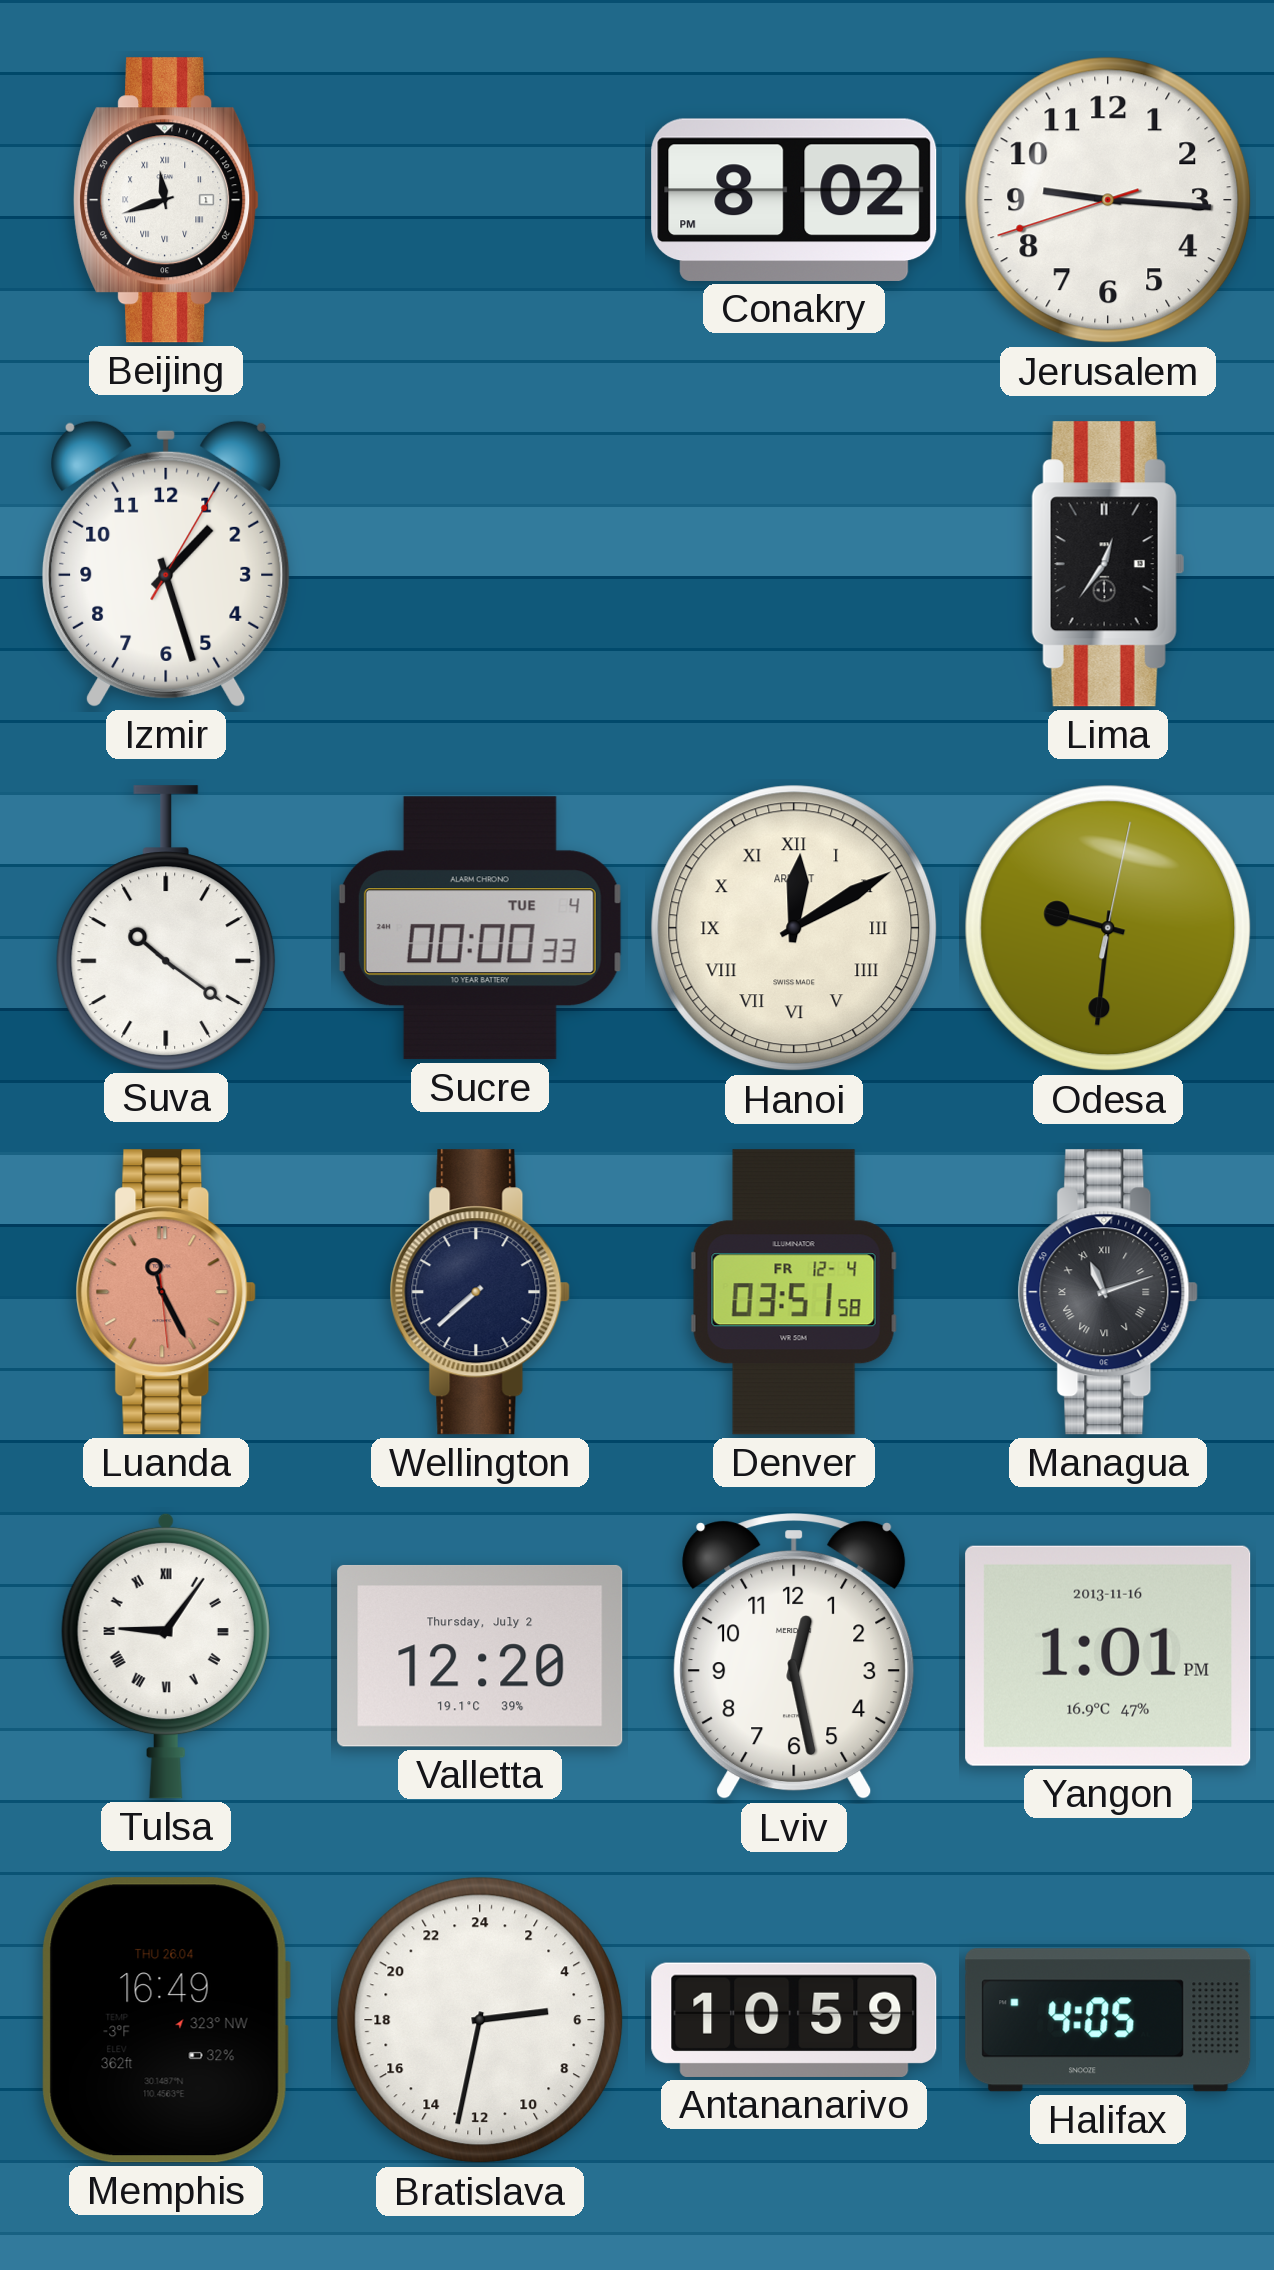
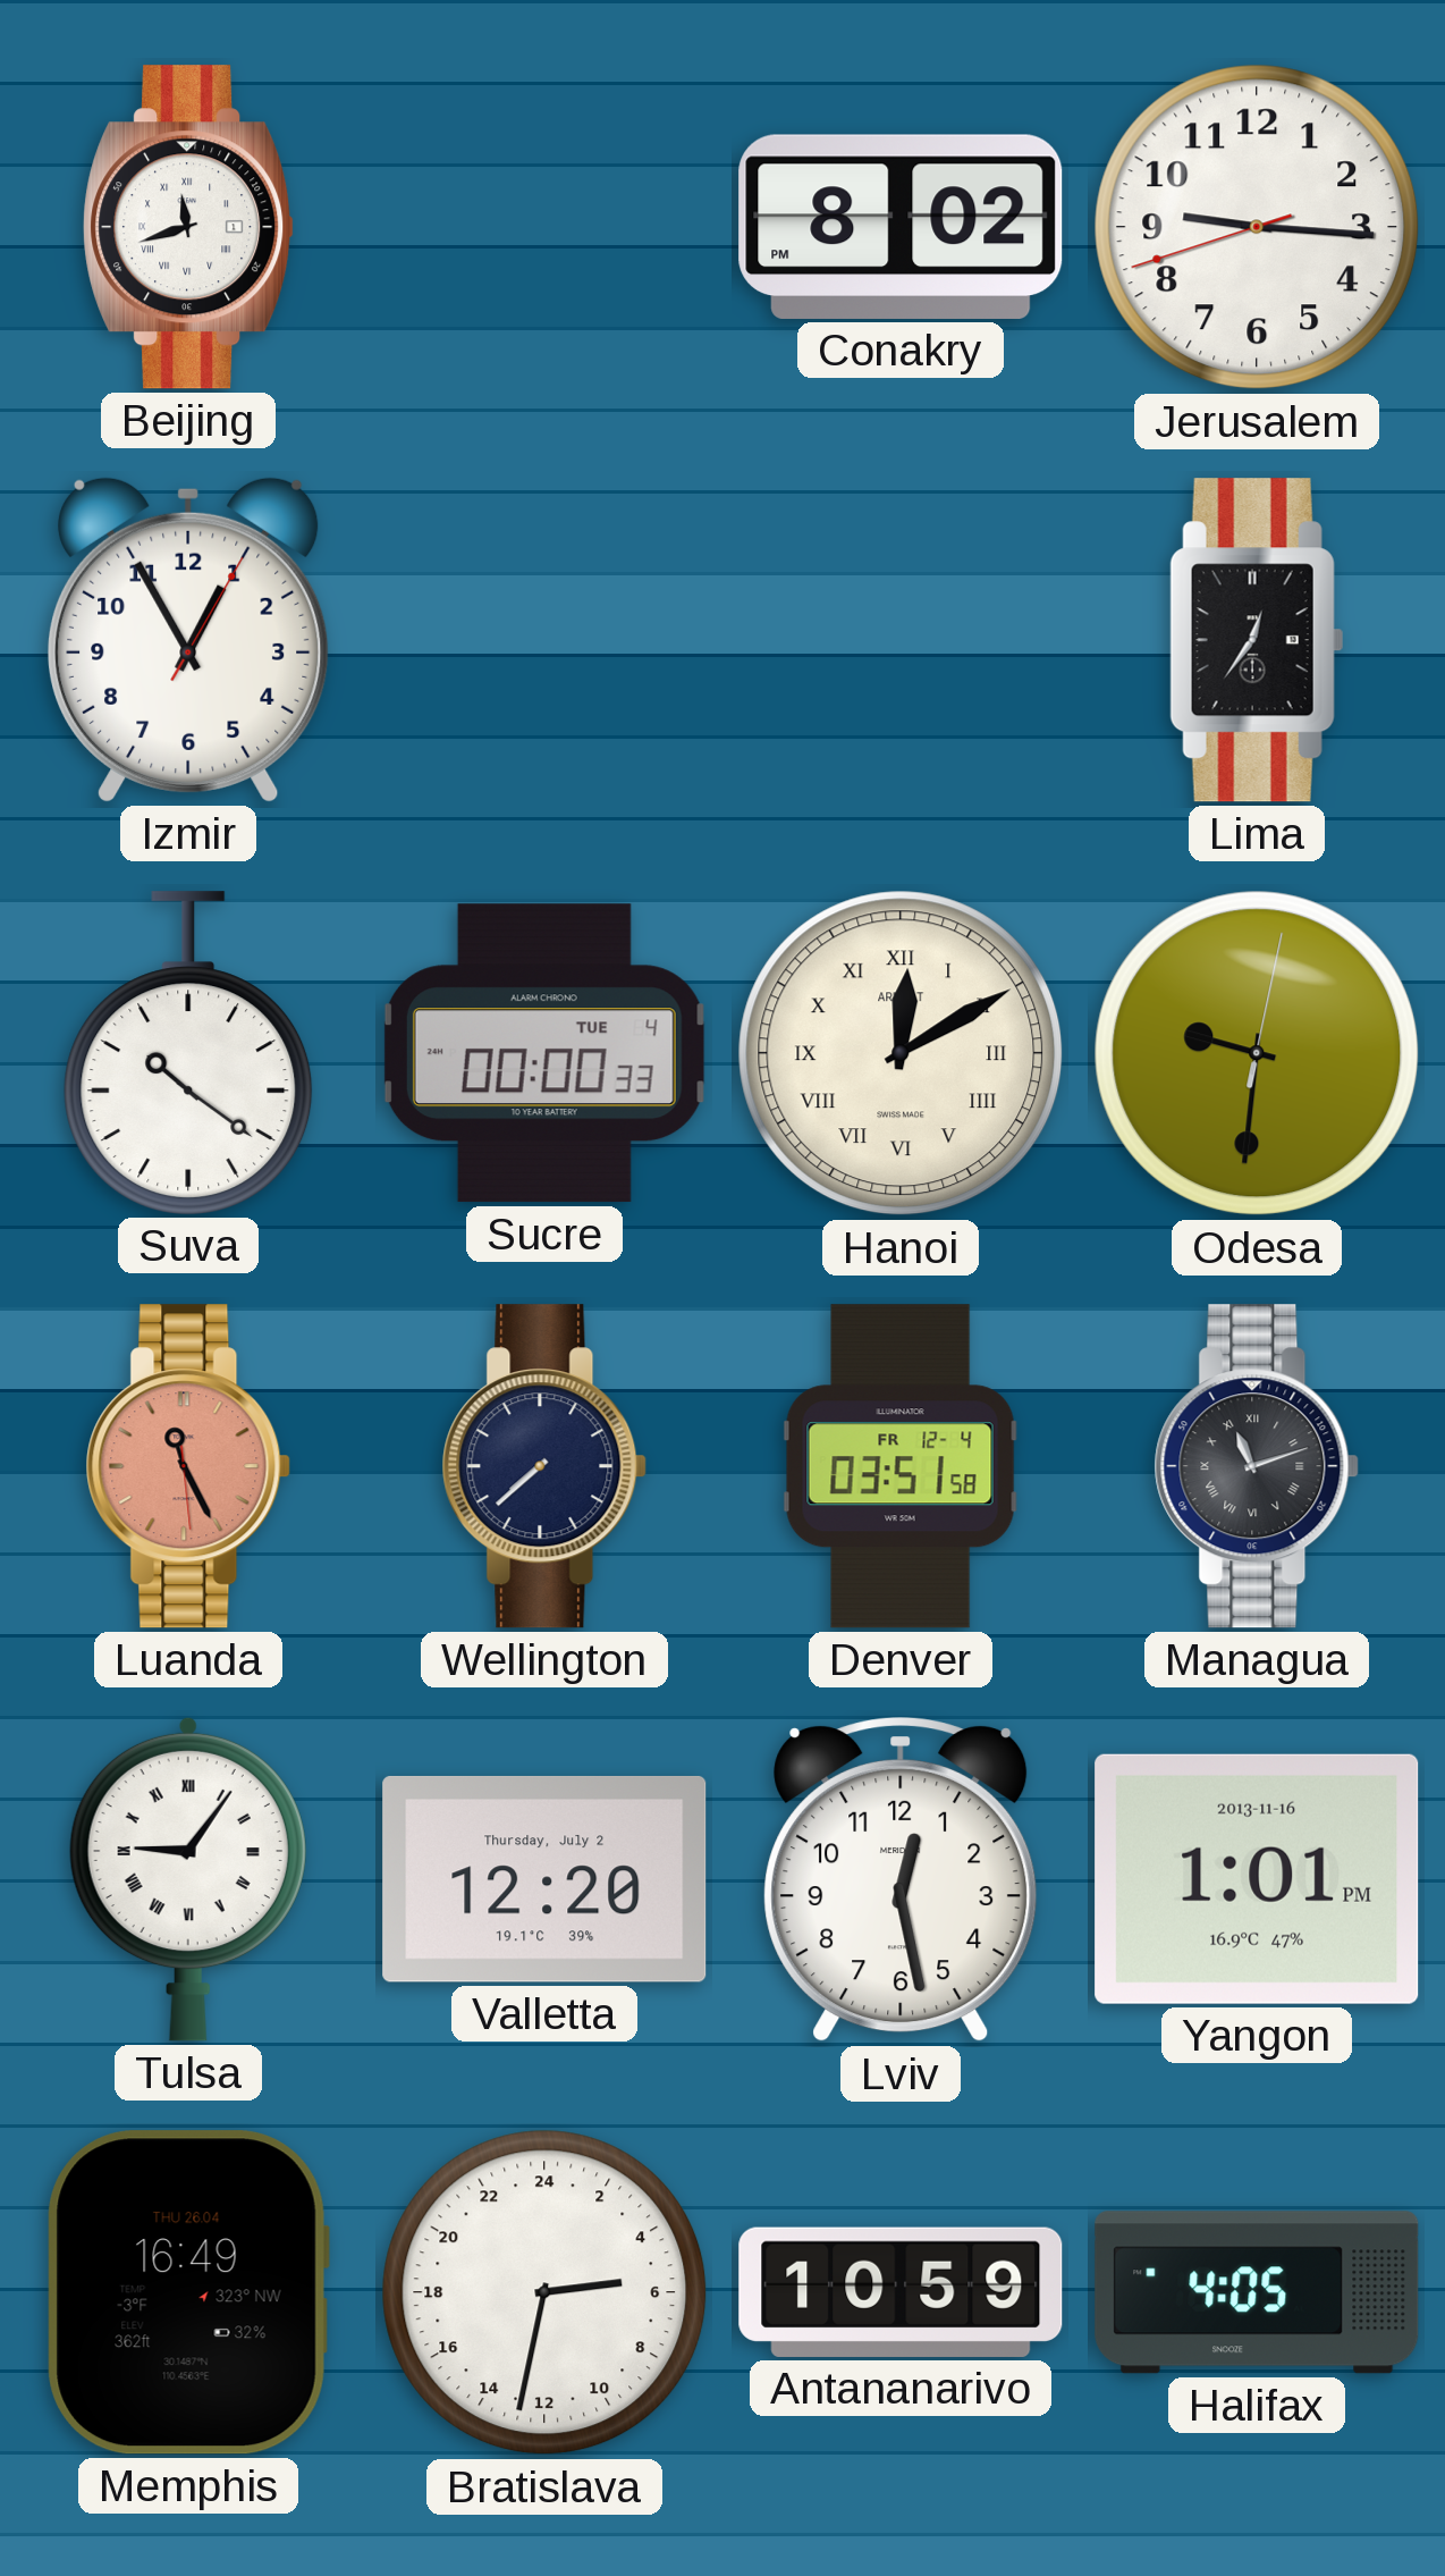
Izmir: 1:27 -> 12:55 (188, 640)
